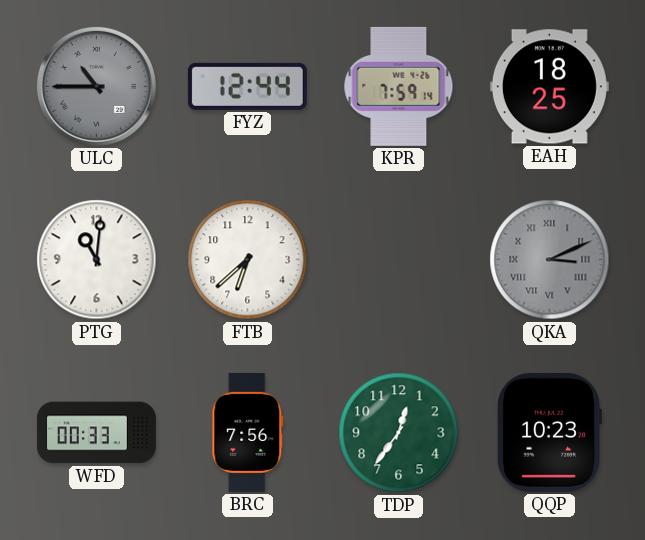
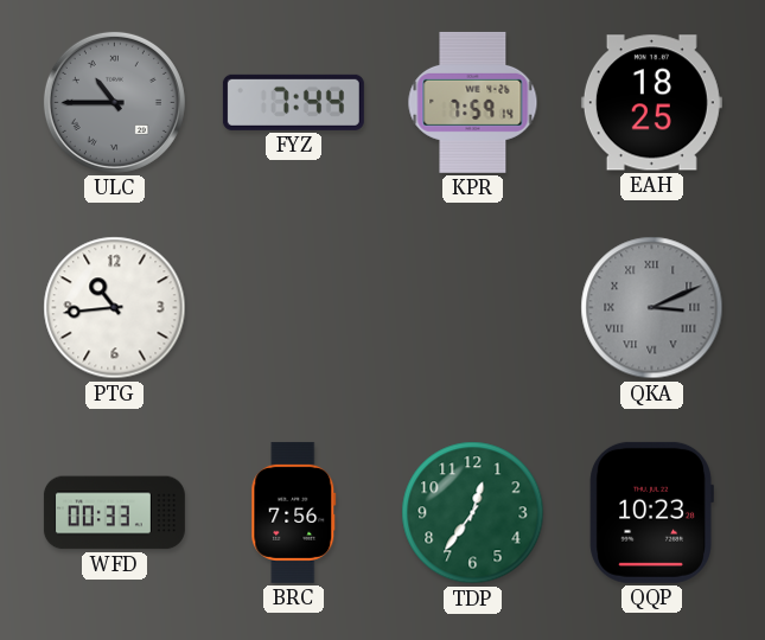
FYZ: 12:44 -> 7:44 (293, 102)
PTG: 11:01 -> 10:44 (115, 308)
FTB: 6:38 -> none (248, 260)
